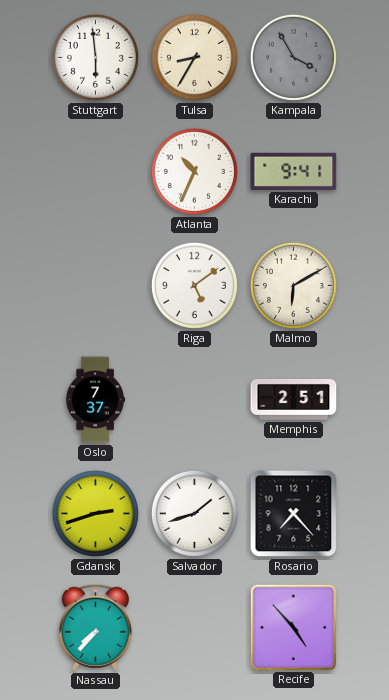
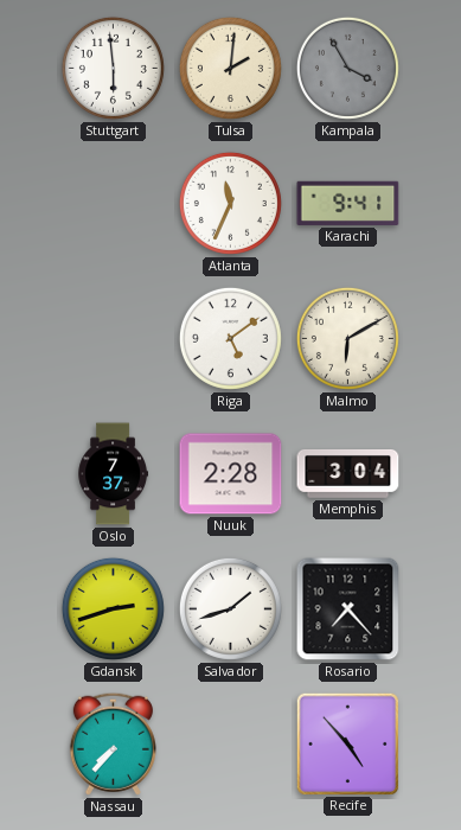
Tulsa: 8:35 -> 2:01 (230, 68)
Atlanta: 10:34 -> 11:34 (230, 203)
Nuuk: none -> 2:28 (231, 474)
Memphis: 2:51 -> 3:04 (348, 474)
